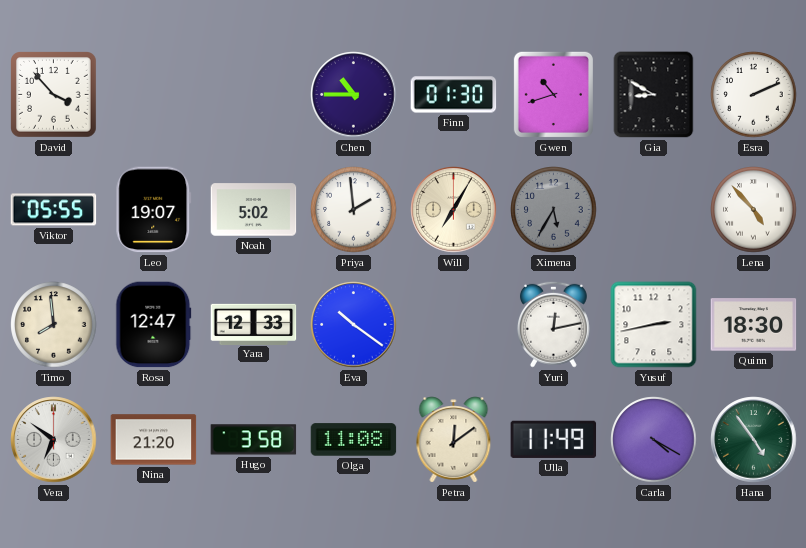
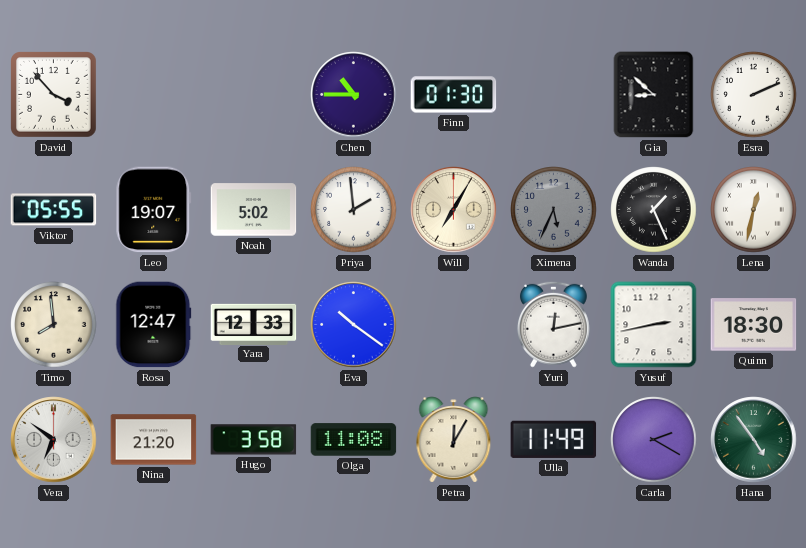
Gwen: 10:42 -> none (553, 94)
Gia: 8:50 -> 8:52 (654, 95)
Ximena: 5:35 -> 5:34 (554, 210)
Wanda: none -> 1:26 (654, 210)
Lena: 4:53 -> 12:32 (754, 210)
Petra: 12:09 -> 12:05 (454, 440)
Carla: 4:20 -> 2:20 (654, 440)
